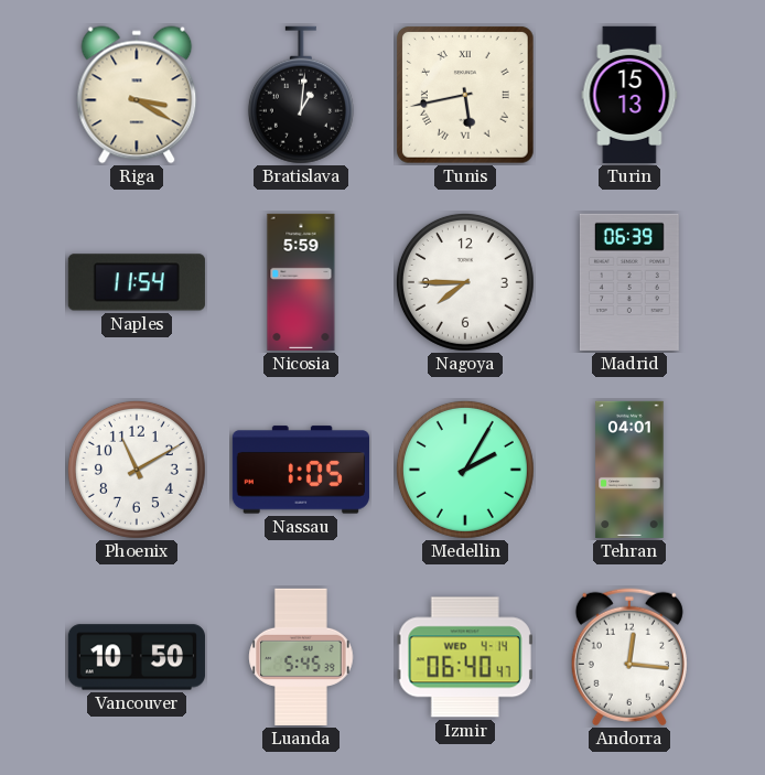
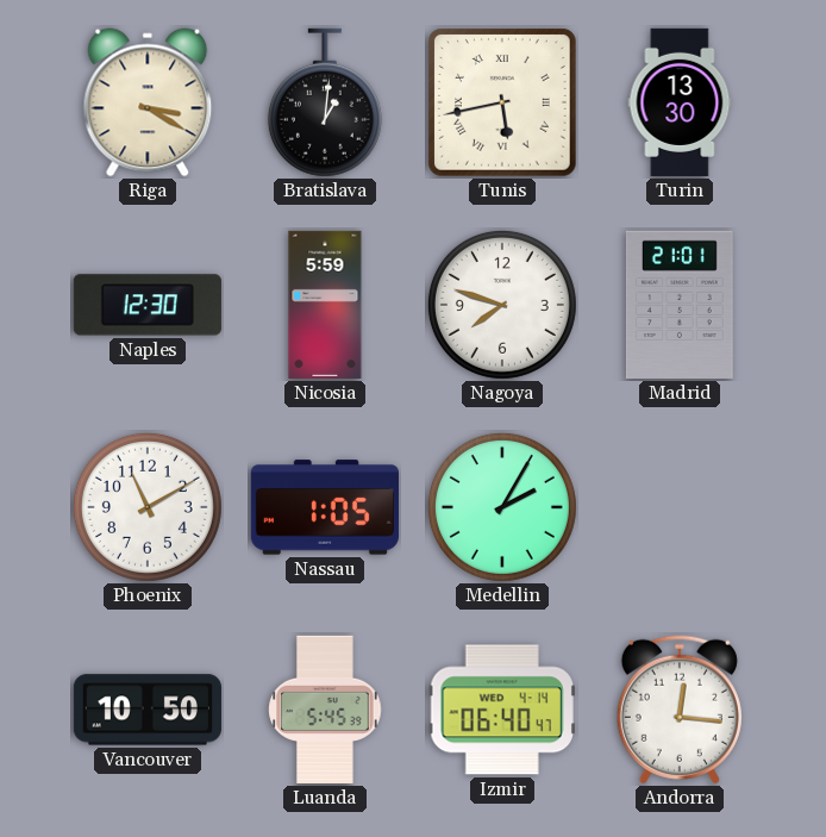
Turin: 15:13 -> 13:30 (680, 102)
Naples: 11:54 -> 12:30 (148, 305)
Nagoya: 7:45 -> 7:48 (502, 305)
Madrid: 06:39 -> 21:01 (680, 305)
Tehran: 04:01 -> none (629, 470)
